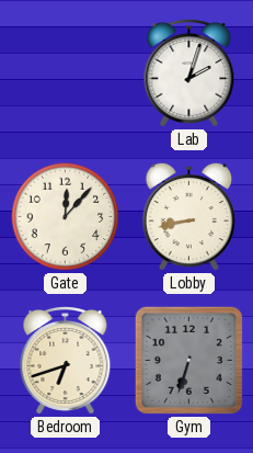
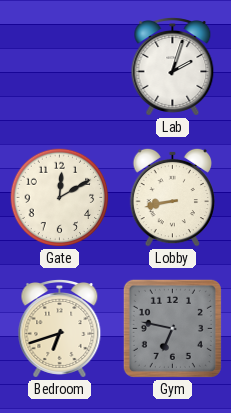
Gate: 12:07 -> 12:10 (60, 198)
Gym: 6:33 -> 6:47 (172, 328)
